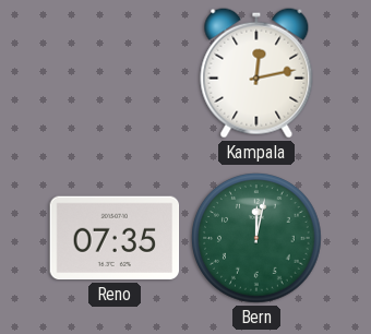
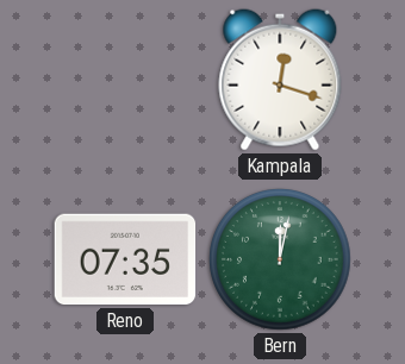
Kampala: 12:13 -> 12:18 (280, 80)
